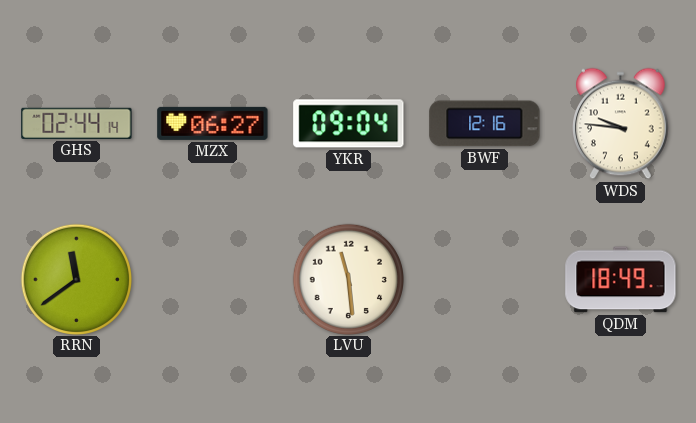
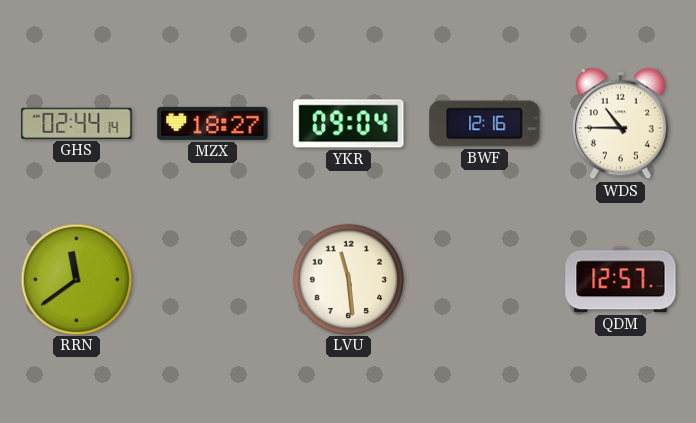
MZX: 06:27 -> 18:27 (213, 123)
WDS: 9:46 -> 10:45 (621, 124)
QDM: 18:49 -> 12:57 (621, 280)
